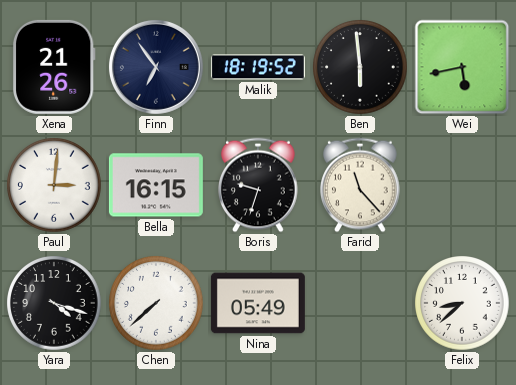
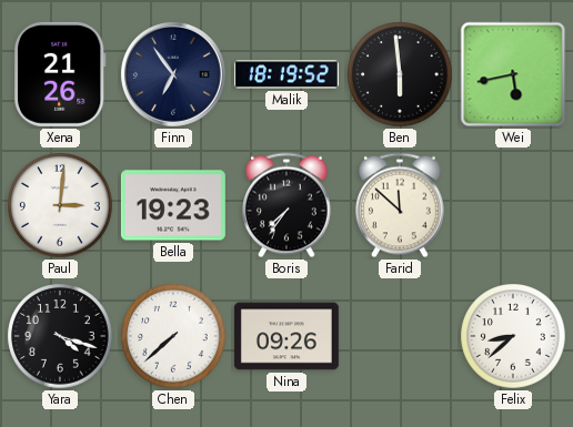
Bella: 16:15 -> 19:23 (173, 205)
Boris: 9:33 -> 7:36 (286, 205)
Farid: 11:23 -> 11:52 (400, 205)
Nina: 05:49 -> 09:26 (286, 336)
